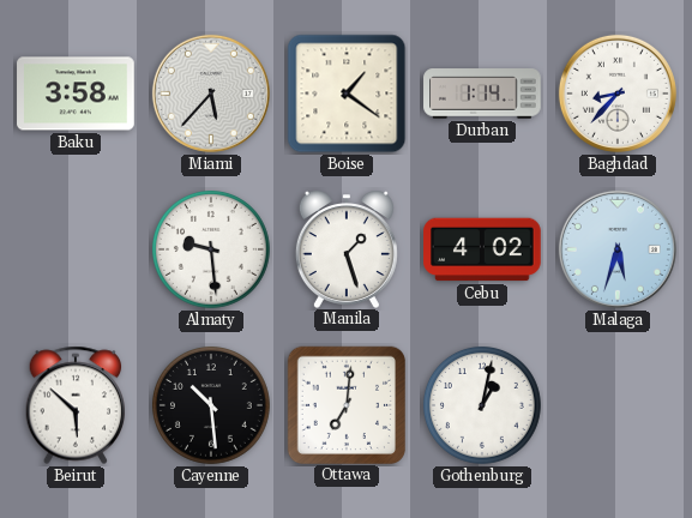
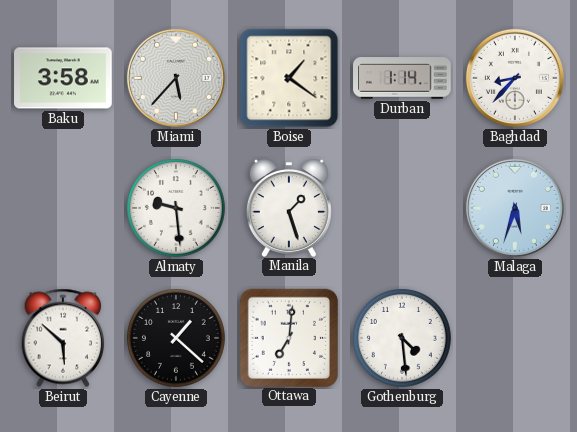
Cebu: 4:02 -> none (482, 249)
Cayenne: 10:29 -> 1:22 (176, 338)
Gothenburg: 1:02 -> 4:29 (402, 338)
